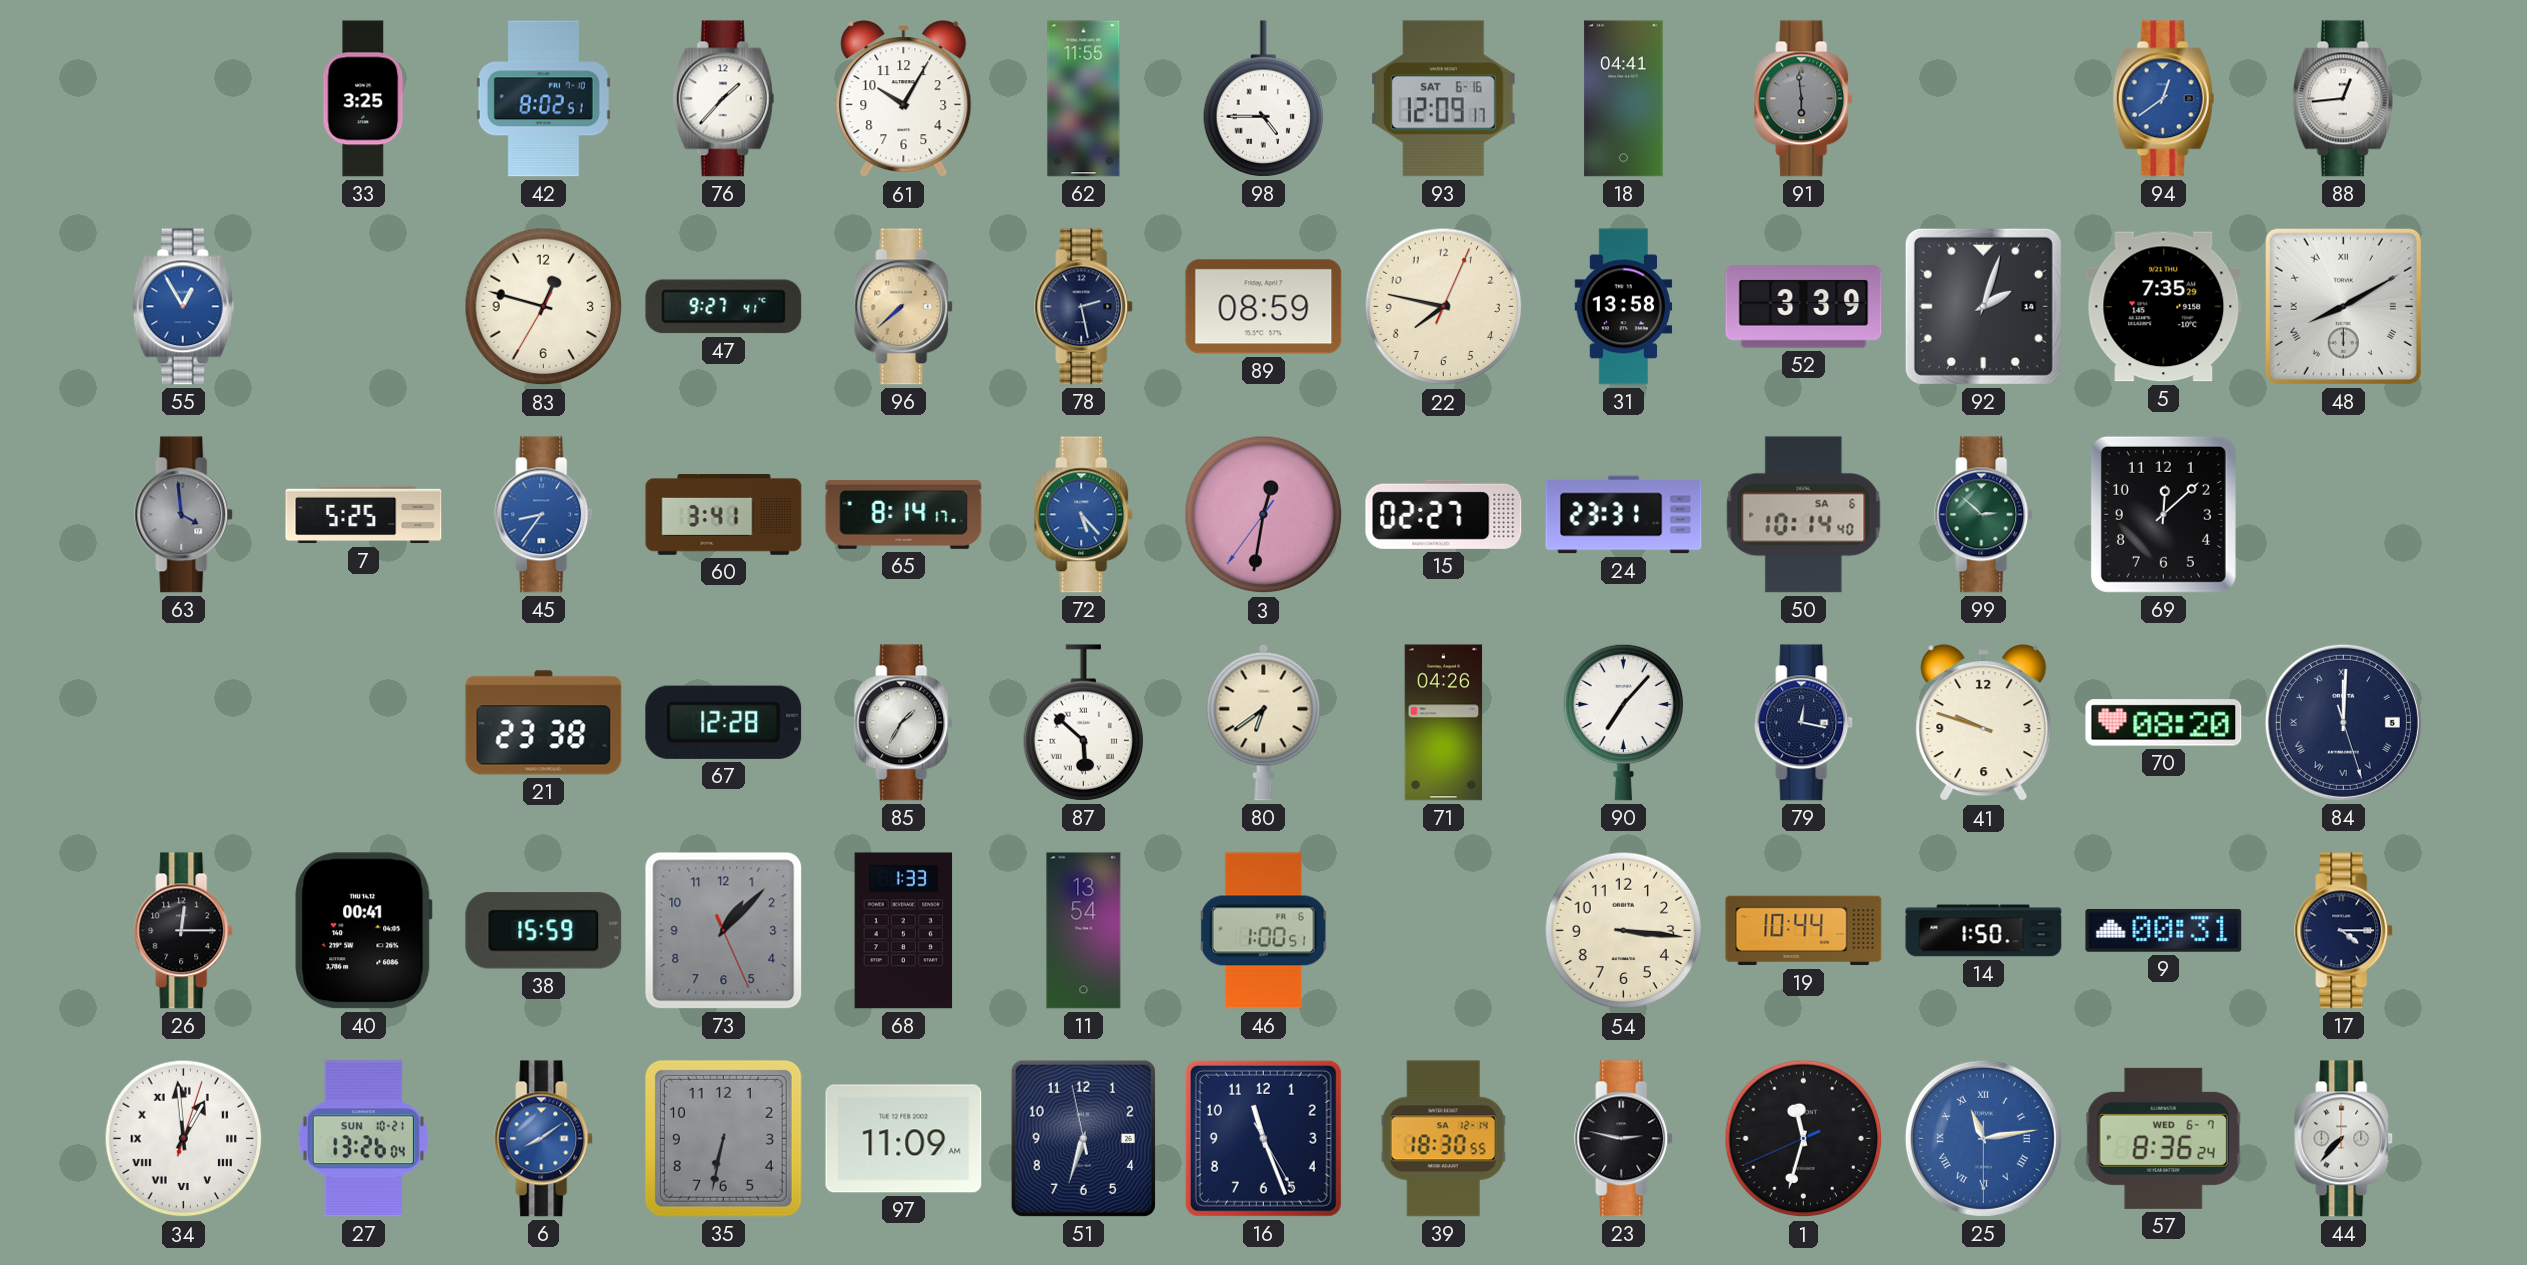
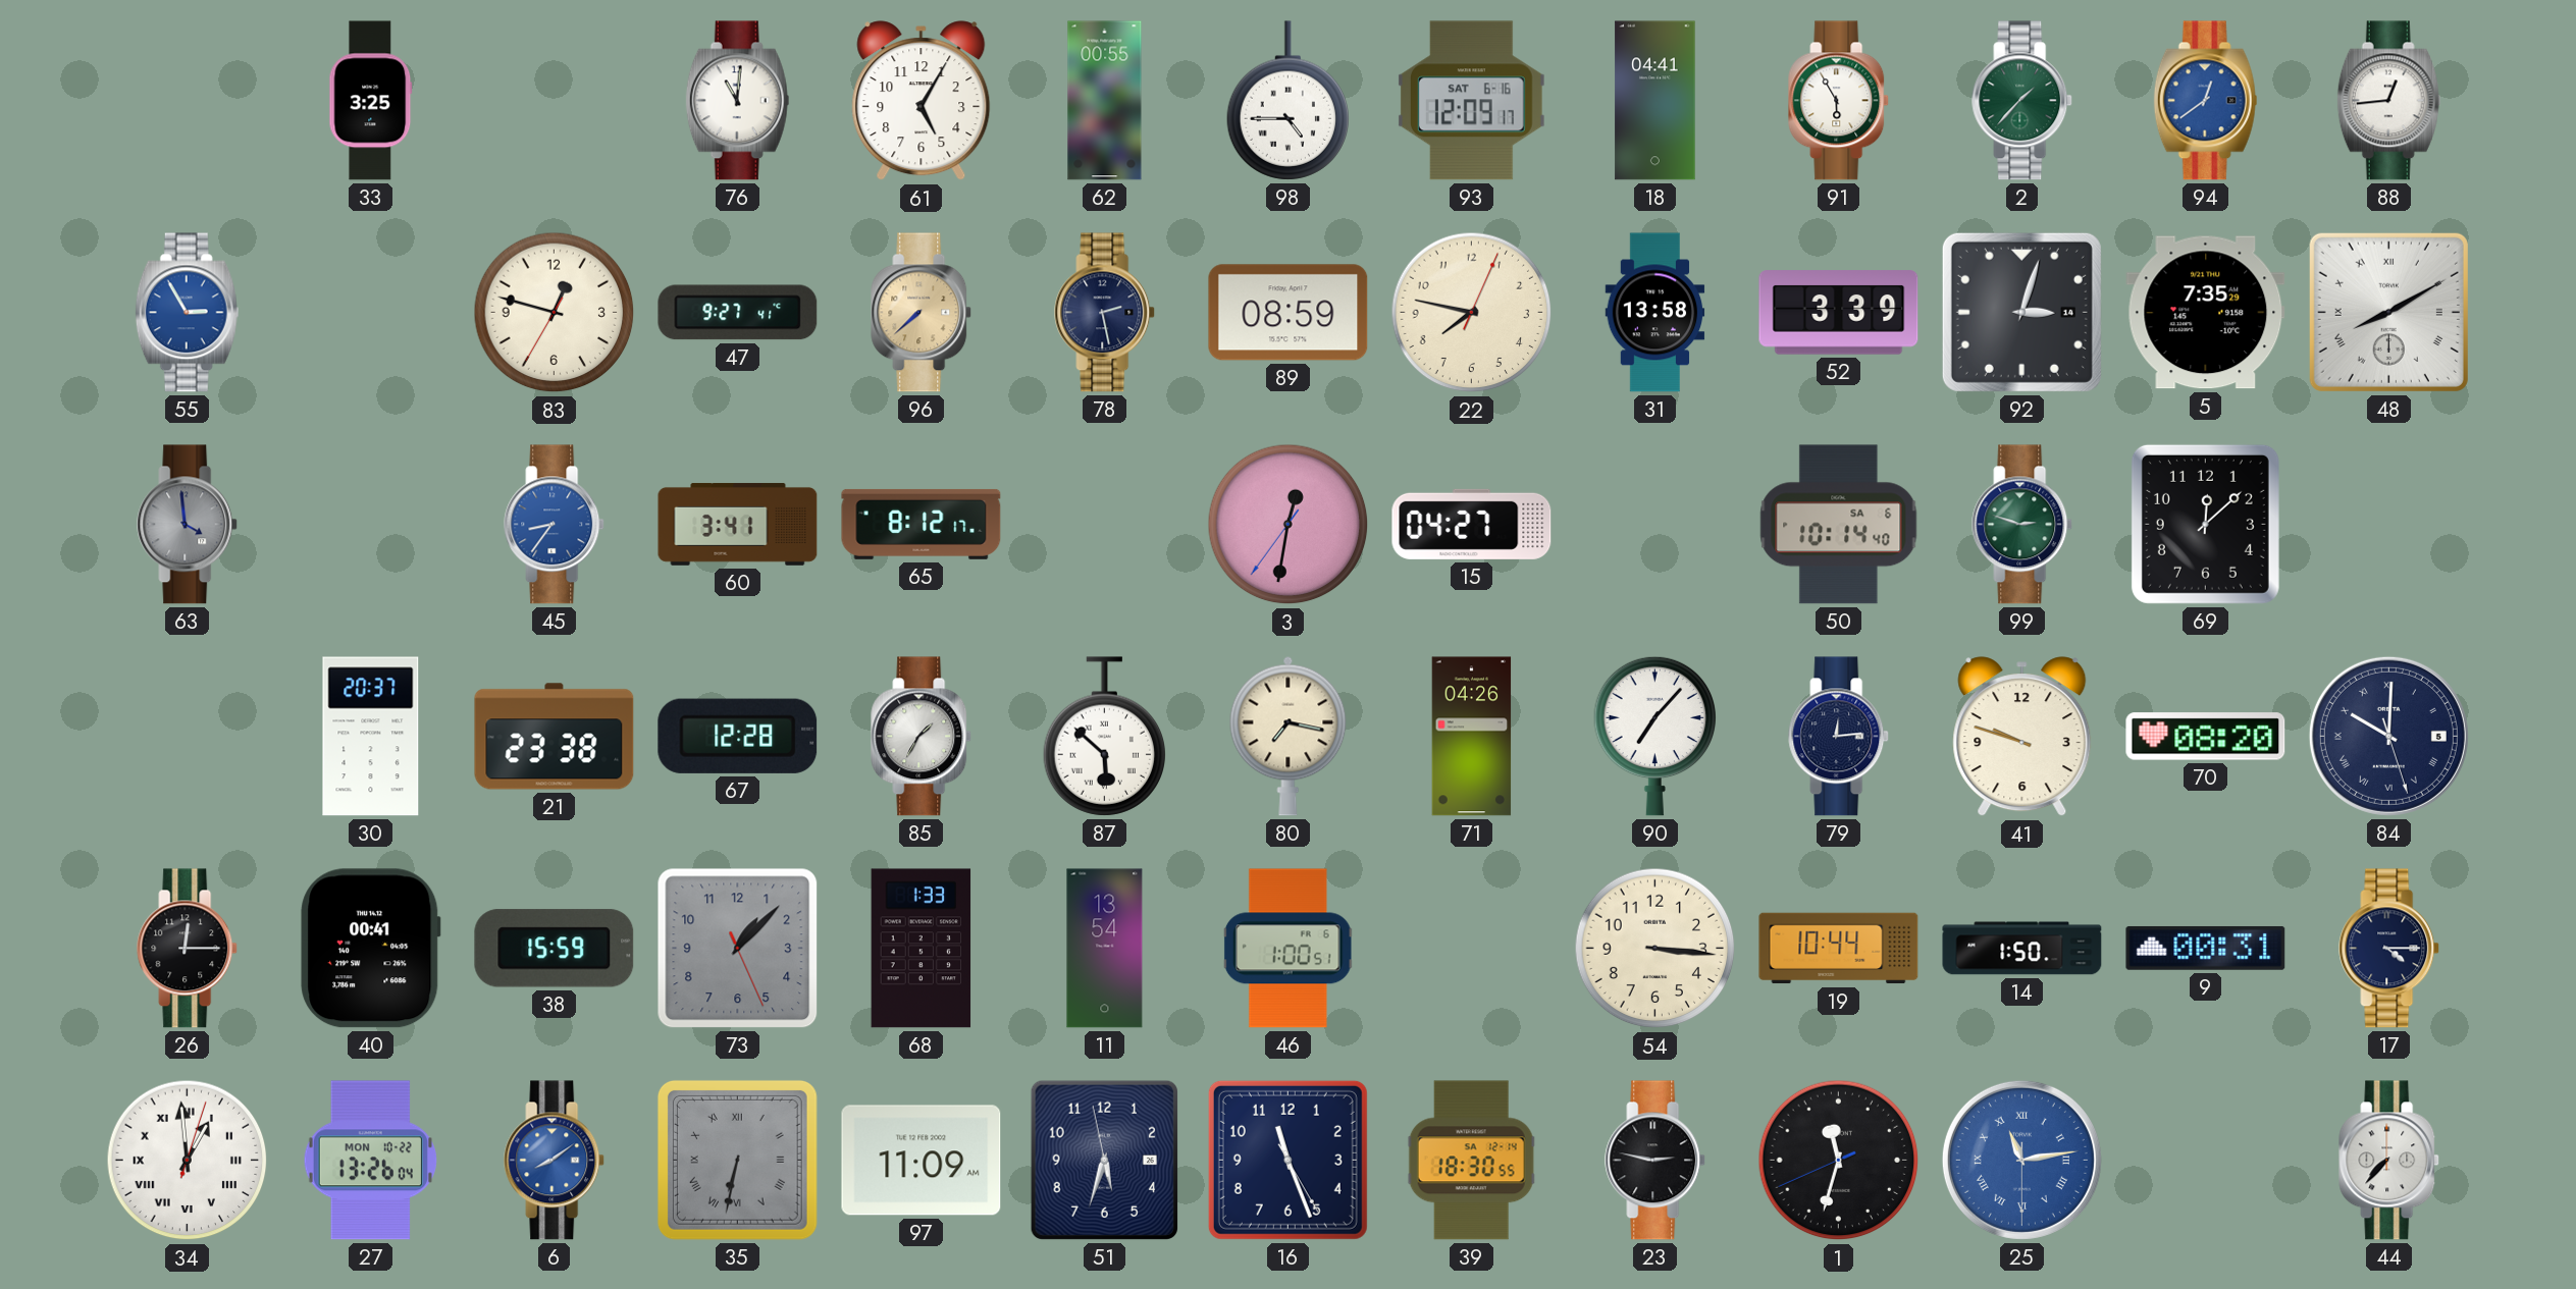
42: 8:02 -> none (543, 99)
76: 1:37 -> 11:01 (738, 101)
61: 10:05 -> 5:05 (922, 101)
62: 11:55 -> 00:55 (1105, 101)
91: 5:59 -> 5:55 (1839, 101)
91 dial: grey -> white (1839, 101)
2: none -> 1:37 (2022, 101)
55: 12:55 -> 2:55 (188, 313)
92: 2:03 -> 3:03 (2021, 312)
7: 5:25 -> none (364, 515)
65: 8:14 -> 8:12 (922, 524)
72: 5:23 -> none (1084, 515)
15: 02:27 -> 04:27 (1472, 524)
24: 23:31 -> none (1624, 515)
99: 2:52 -> 2:48 (2022, 525)
30: none -> 20:37 (371, 737)
80: 6:39 -> 7:17 (1289, 736)
79: 12:17 -> 12:14 (1839, 737)
84: 12:00 -> 10:00 (2388, 736)
27 date: SUN 10-21 -> MON 10-22 (370, 1161)
35 numerals: Arabic -> Roman (737, 1160)
51: 6:32 -> 5:32 (1104, 1160)
57: 8:36 -> none (2163, 1138)
